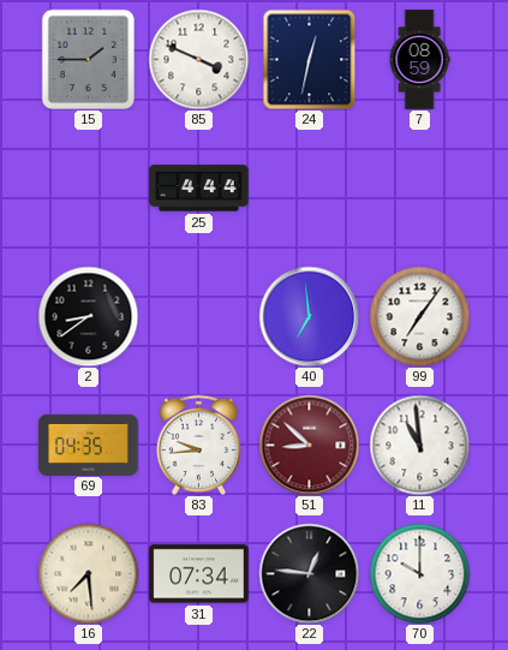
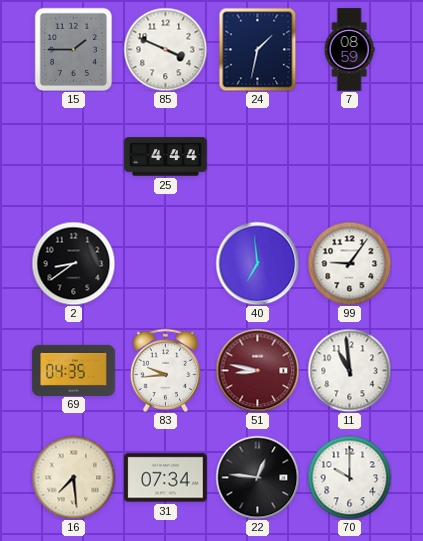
24: 12:32 -> 1:32 (258, 49)
99: 7:06 -> 9:06 (349, 263)
51: 8:52 -> 8:47 (257, 370)
